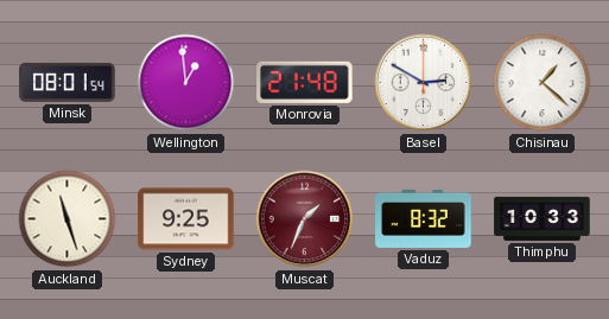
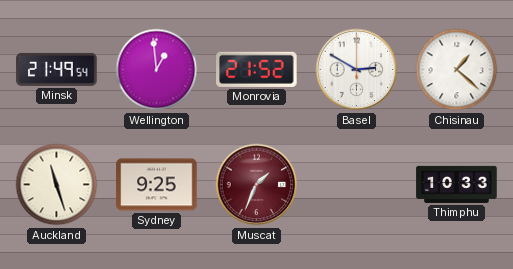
Minsk: 08:01 -> 21:49 (57, 69)
Monrovia: 21:48 -> 21:52 (257, 69)
Vaduz: 8:32 -> none (424, 218)
